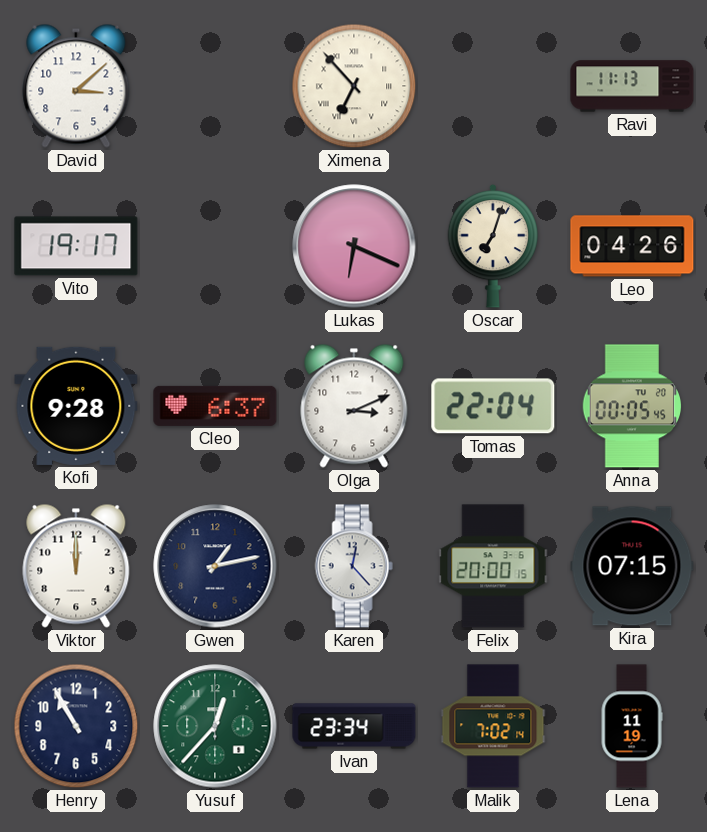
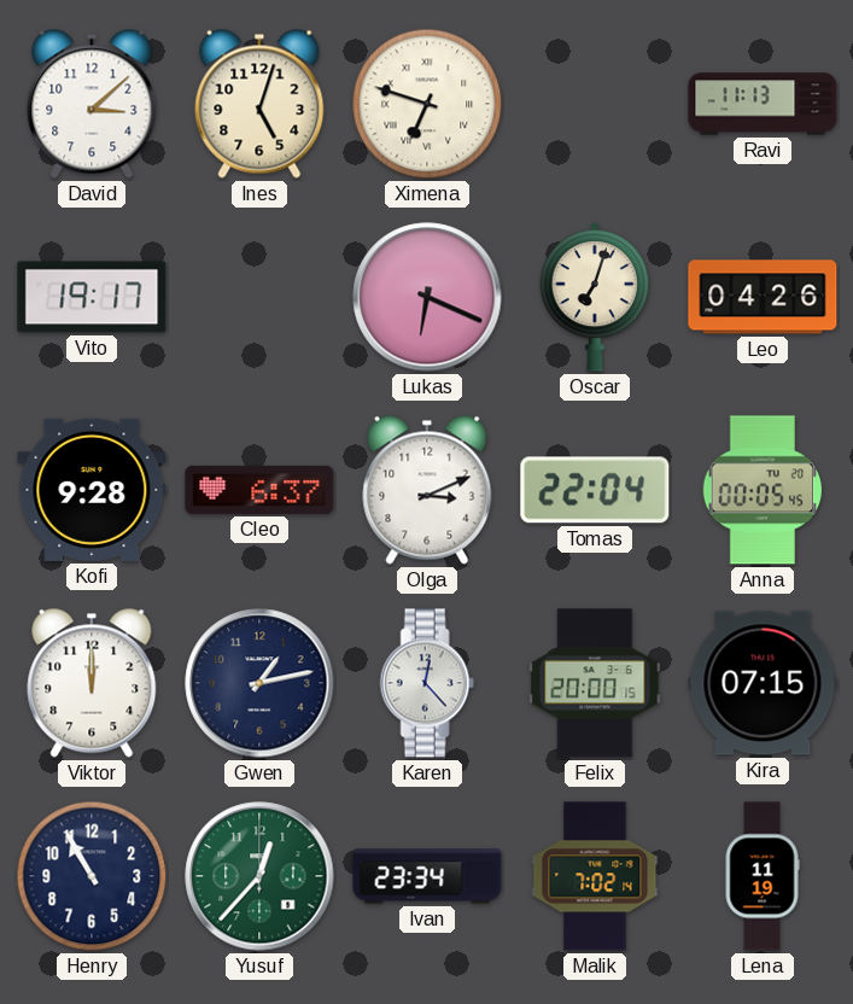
Ines: none -> 5:03 (259, 104)
Ximena: 6:53 -> 6:48 (427, 104)
